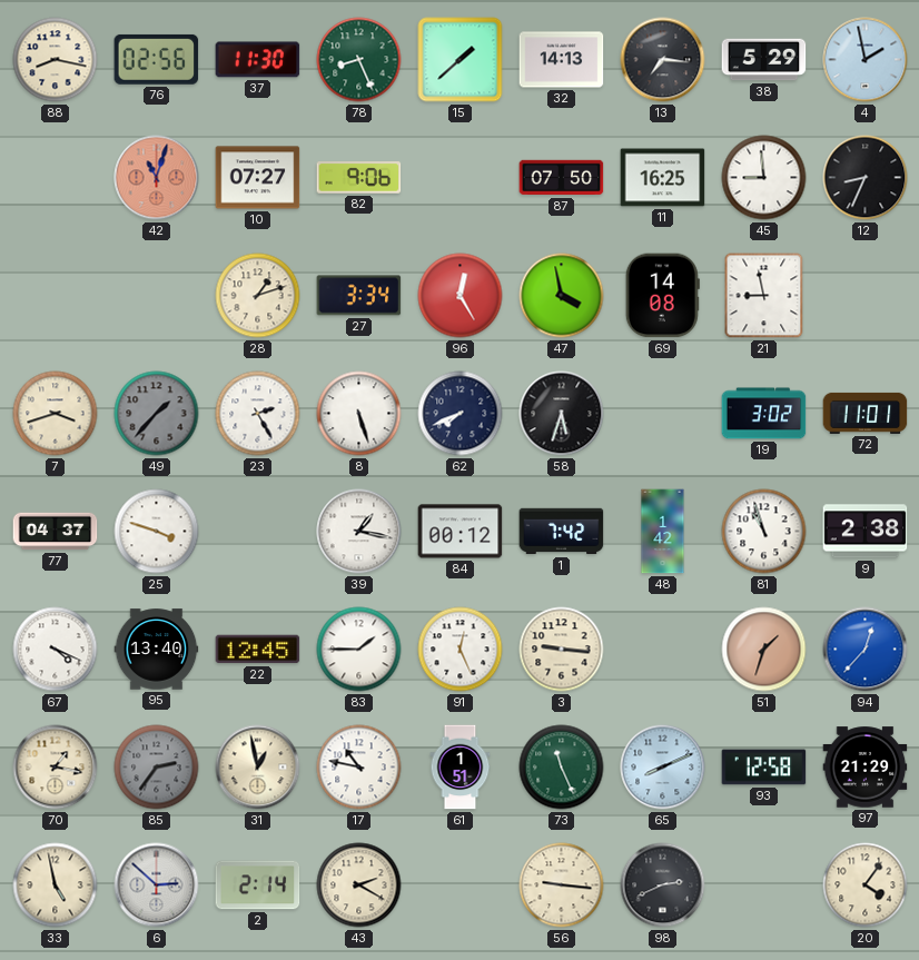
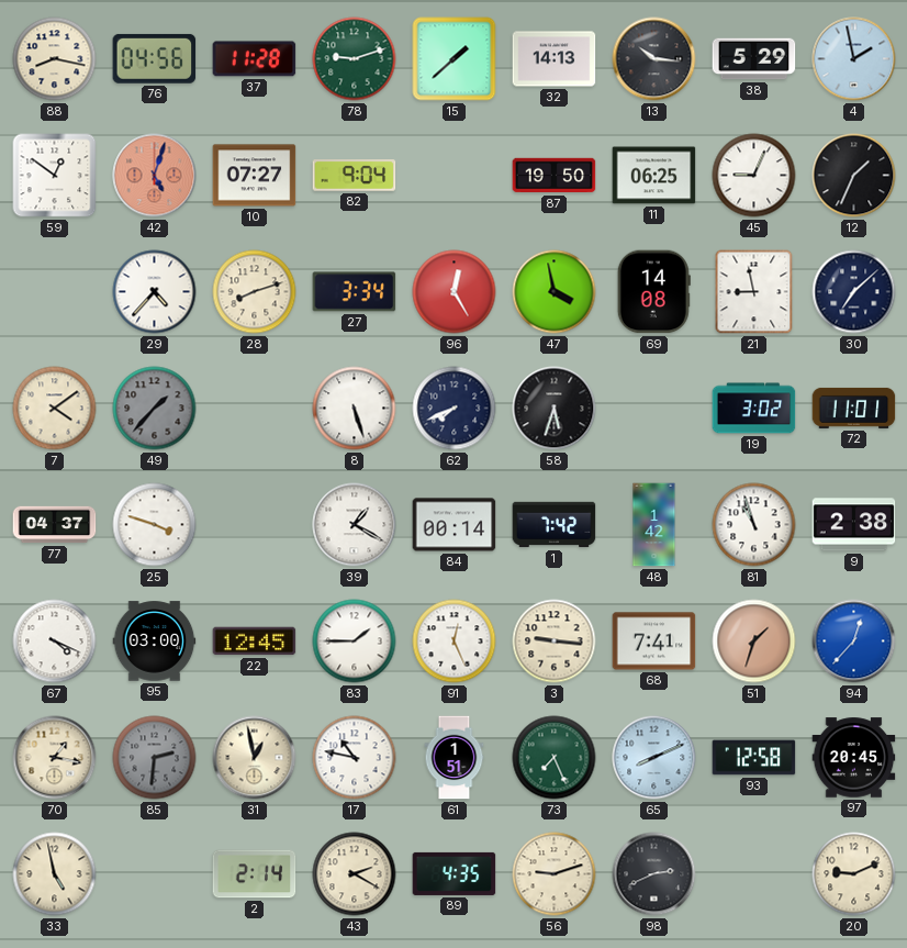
76: 02:56 -> 04:56 (155, 58)
37: 11:30 -> 11:28 (255, 59)
78: 8:26 -> 9:12 (355, 59)
13: 7:16 -> 10:16 (654, 59)
59: none -> 12:51 (55, 176)
42: 11:03 -> 5:03 (155, 176)
82: 9:06 -> 9:04 (355, 176)
87: 07:50 -> 19:50 (555, 176)
11: 16:25 -> 06:25 (654, 176)
45: 8:59 -> 9:04 (754, 176)
12: 8:34 -> 1:34 (854, 176)
29: none -> 4:37 (155, 292)
28: 1:12 -> 8:12 (255, 292)
30: none -> 7:08 (854, 292)
7: 3:42 -> 4:09 (55, 409)
23: 2:25 -> none (258, 414)
39: 1:17 -> 1:20 (355, 525)
84: 00:12 -> 00:14 (455, 525)
95: 13:40 -> 03:00 (155, 642)
68: none -> 7:41 (654, 642)
85: 2:36 -> 2:31 (155, 758)
73: 11:26 -> 7:26 (555, 758)
97: 21:29 -> 20:45 (854, 758)
6: 2:52 -> none (157, 885)
89: none -> 4:35 (455, 873)
56: 9:16 -> 9:12 (555, 874)
20: 4:06 -> 9:11 (854, 874)
